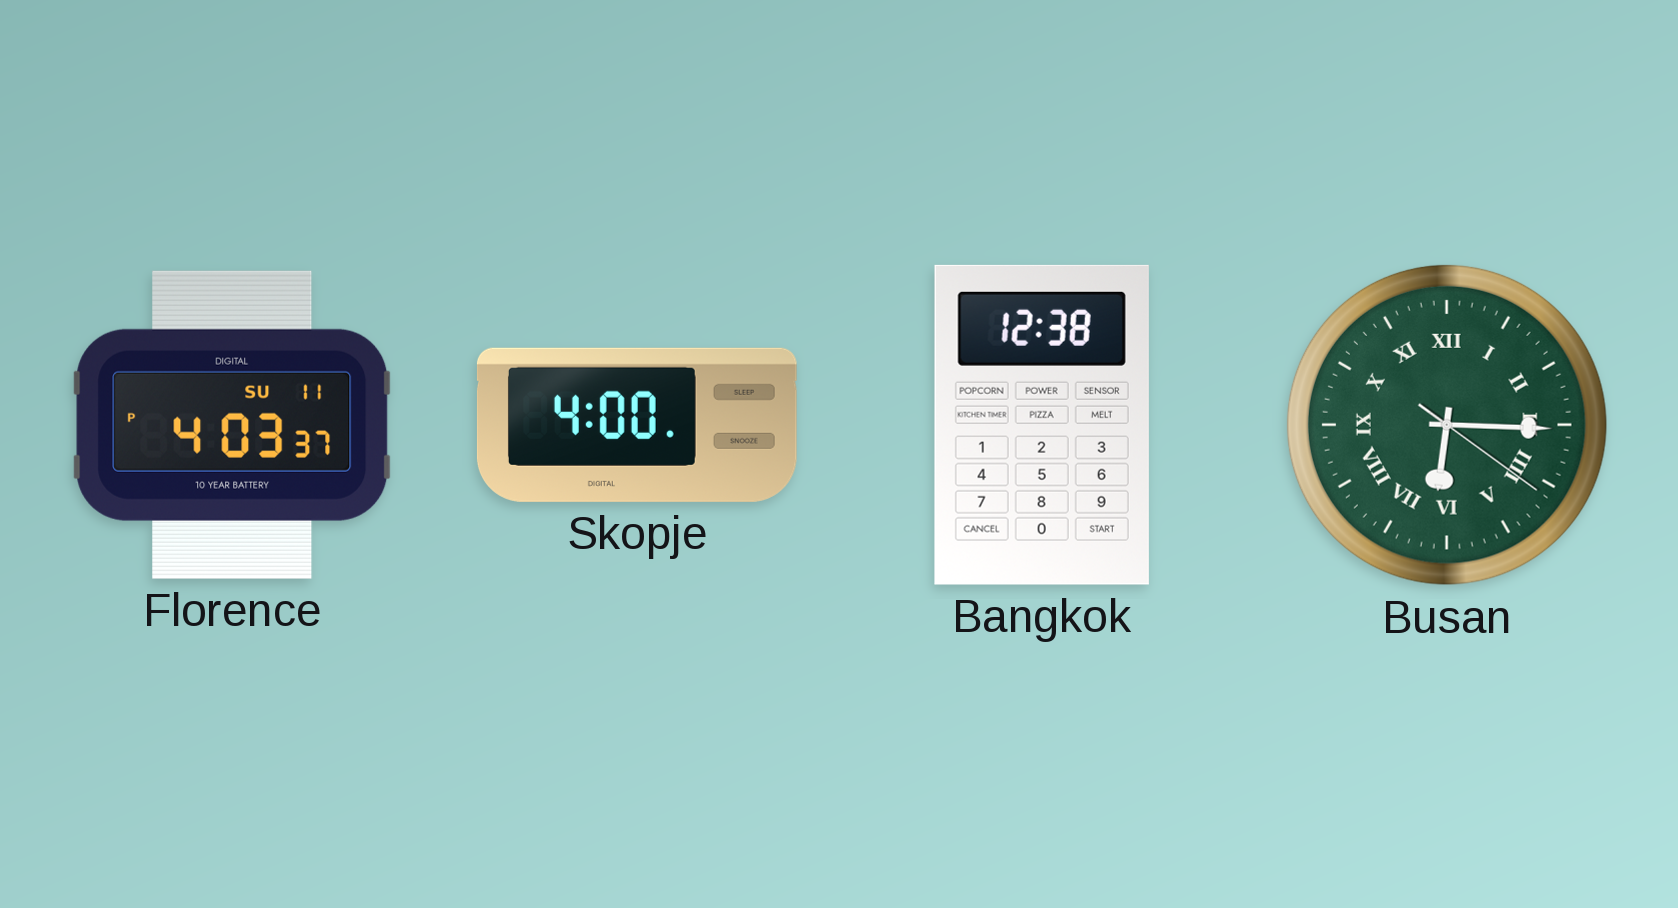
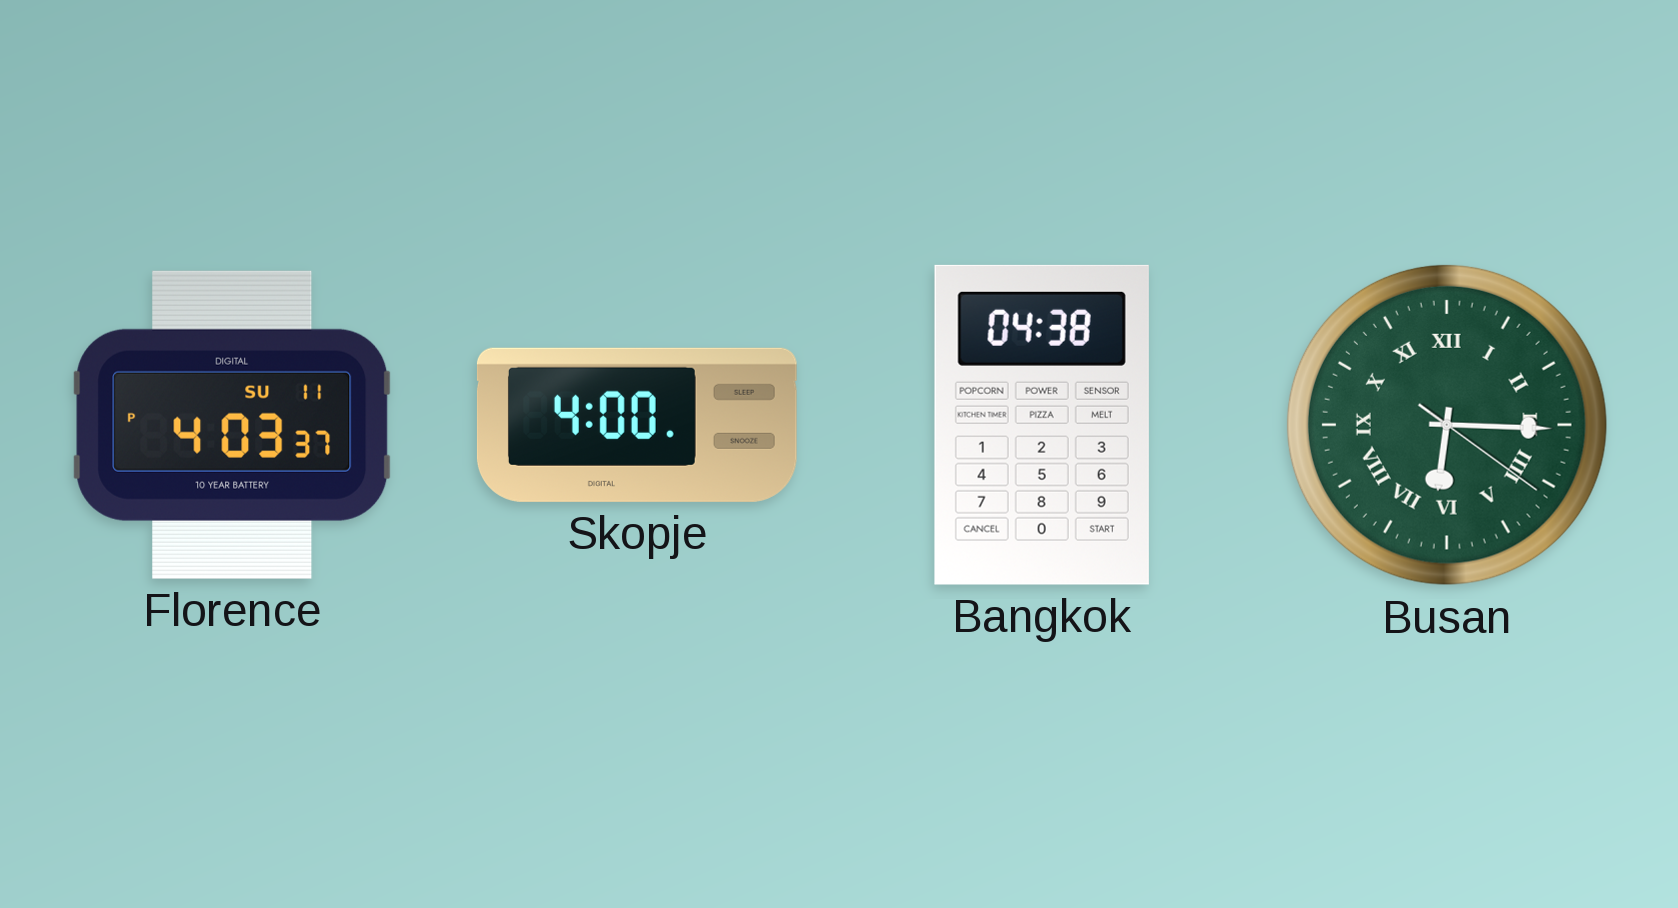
Bangkok: 12:38 -> 04:38 (1042, 425)
